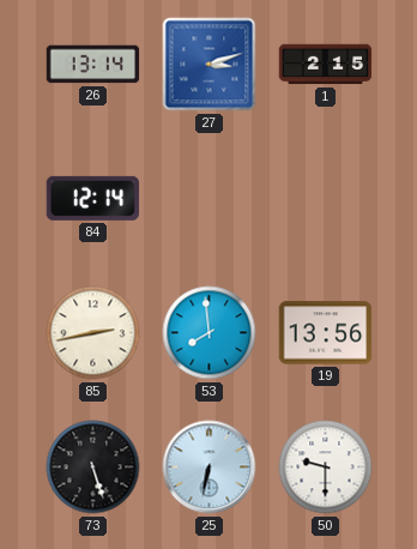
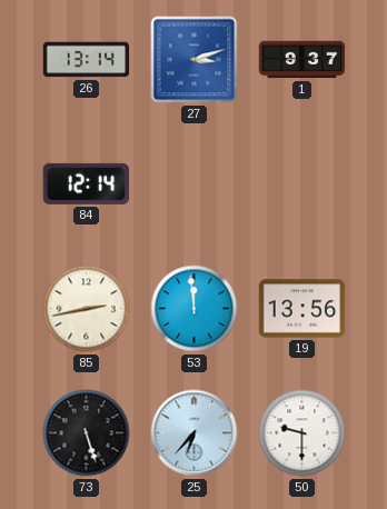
1: 2:15 -> 9:37 (302, 60)
53: 7:59 -> 11:59 (195, 309)
25: 6:32 -> 6:37 (195, 433)
